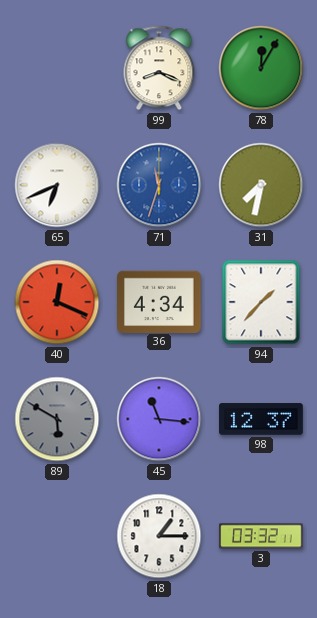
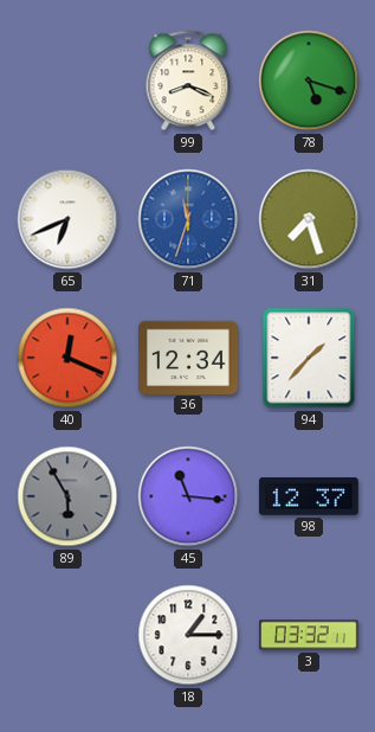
78: 12:05 -> 5:18 (309, 81)
31: 7:32 -> 7:27 (309, 219)
36: 4:34 -> 12:34 (189, 357)
89: 5:50 -> 5:55 (67, 496)
